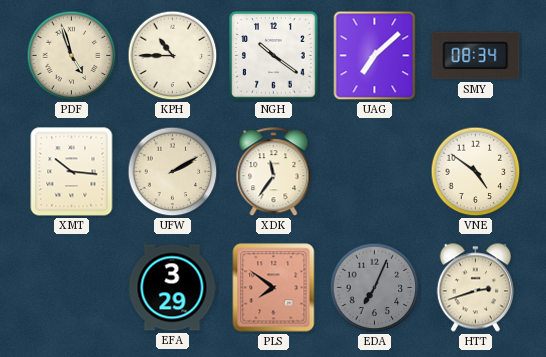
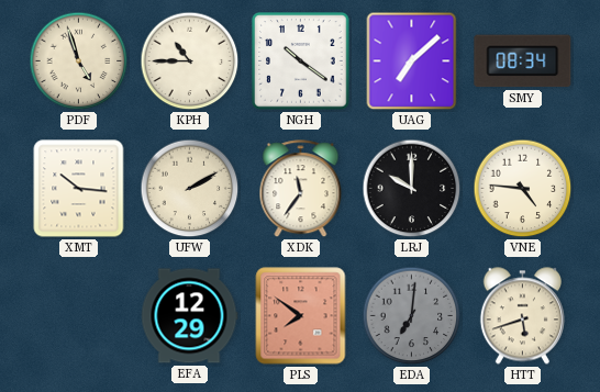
LRJ: none -> 10:00 (412, 189)
VNE: 4:51 -> 4:46 (523, 189)
EFA: 3:29 -> 12:29 (189, 316)
EDA: 7:04 -> 7:01 (412, 316)
HTT: 2:42 -> 5:42 (522, 316)
